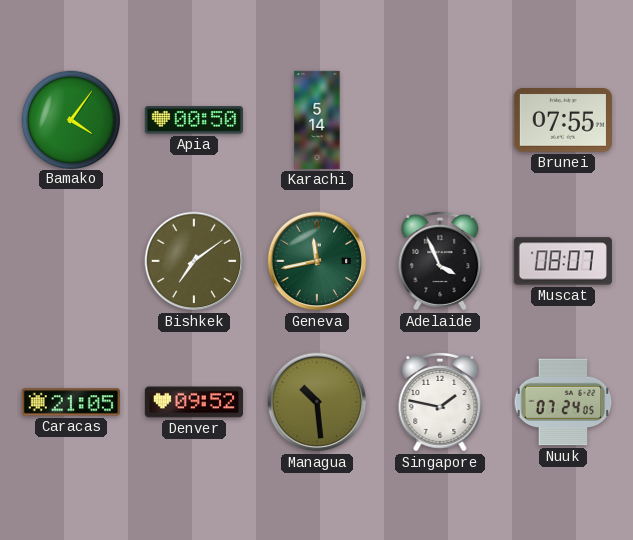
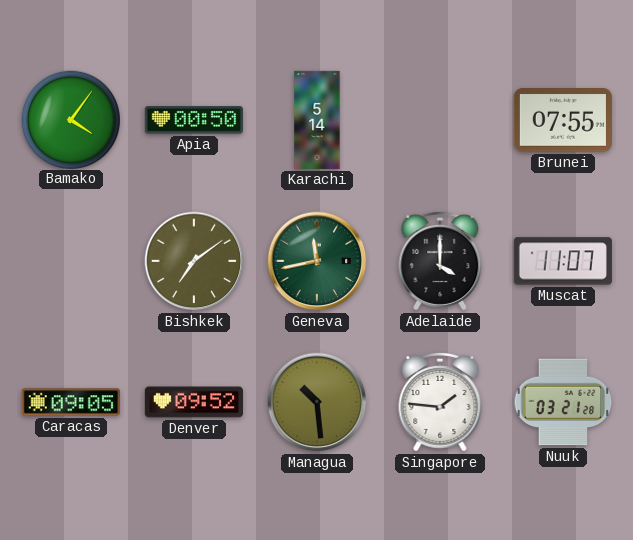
Adelaide: 3:56 -> 4:00 (440, 261)
Muscat: 08:07 -> 11:07 (563, 261)
Caracas: 21:05 -> 09:05 (71, 402)
Singapore: 1:47 -> 1:46 (440, 402)
Nuuk: 07:24 -> 03:21 (563, 402)
